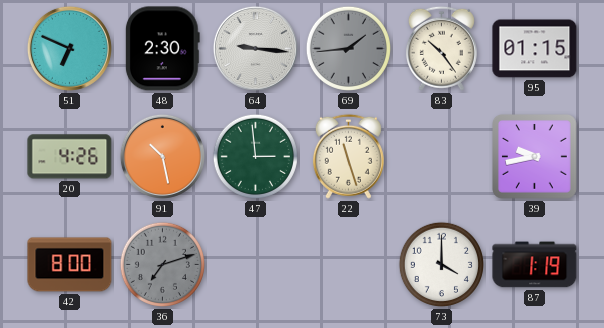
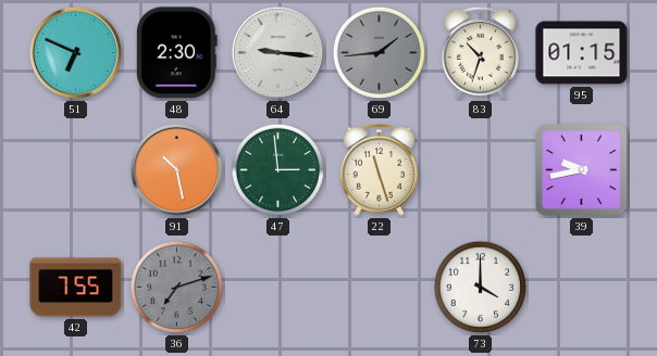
83: 10:24 -> 10:33 (480, 52)
20: 4:26 -> none (70, 157)
42: 8:00 -> 7:55 (76, 288)
87: 1:19 -> none (535, 265)
